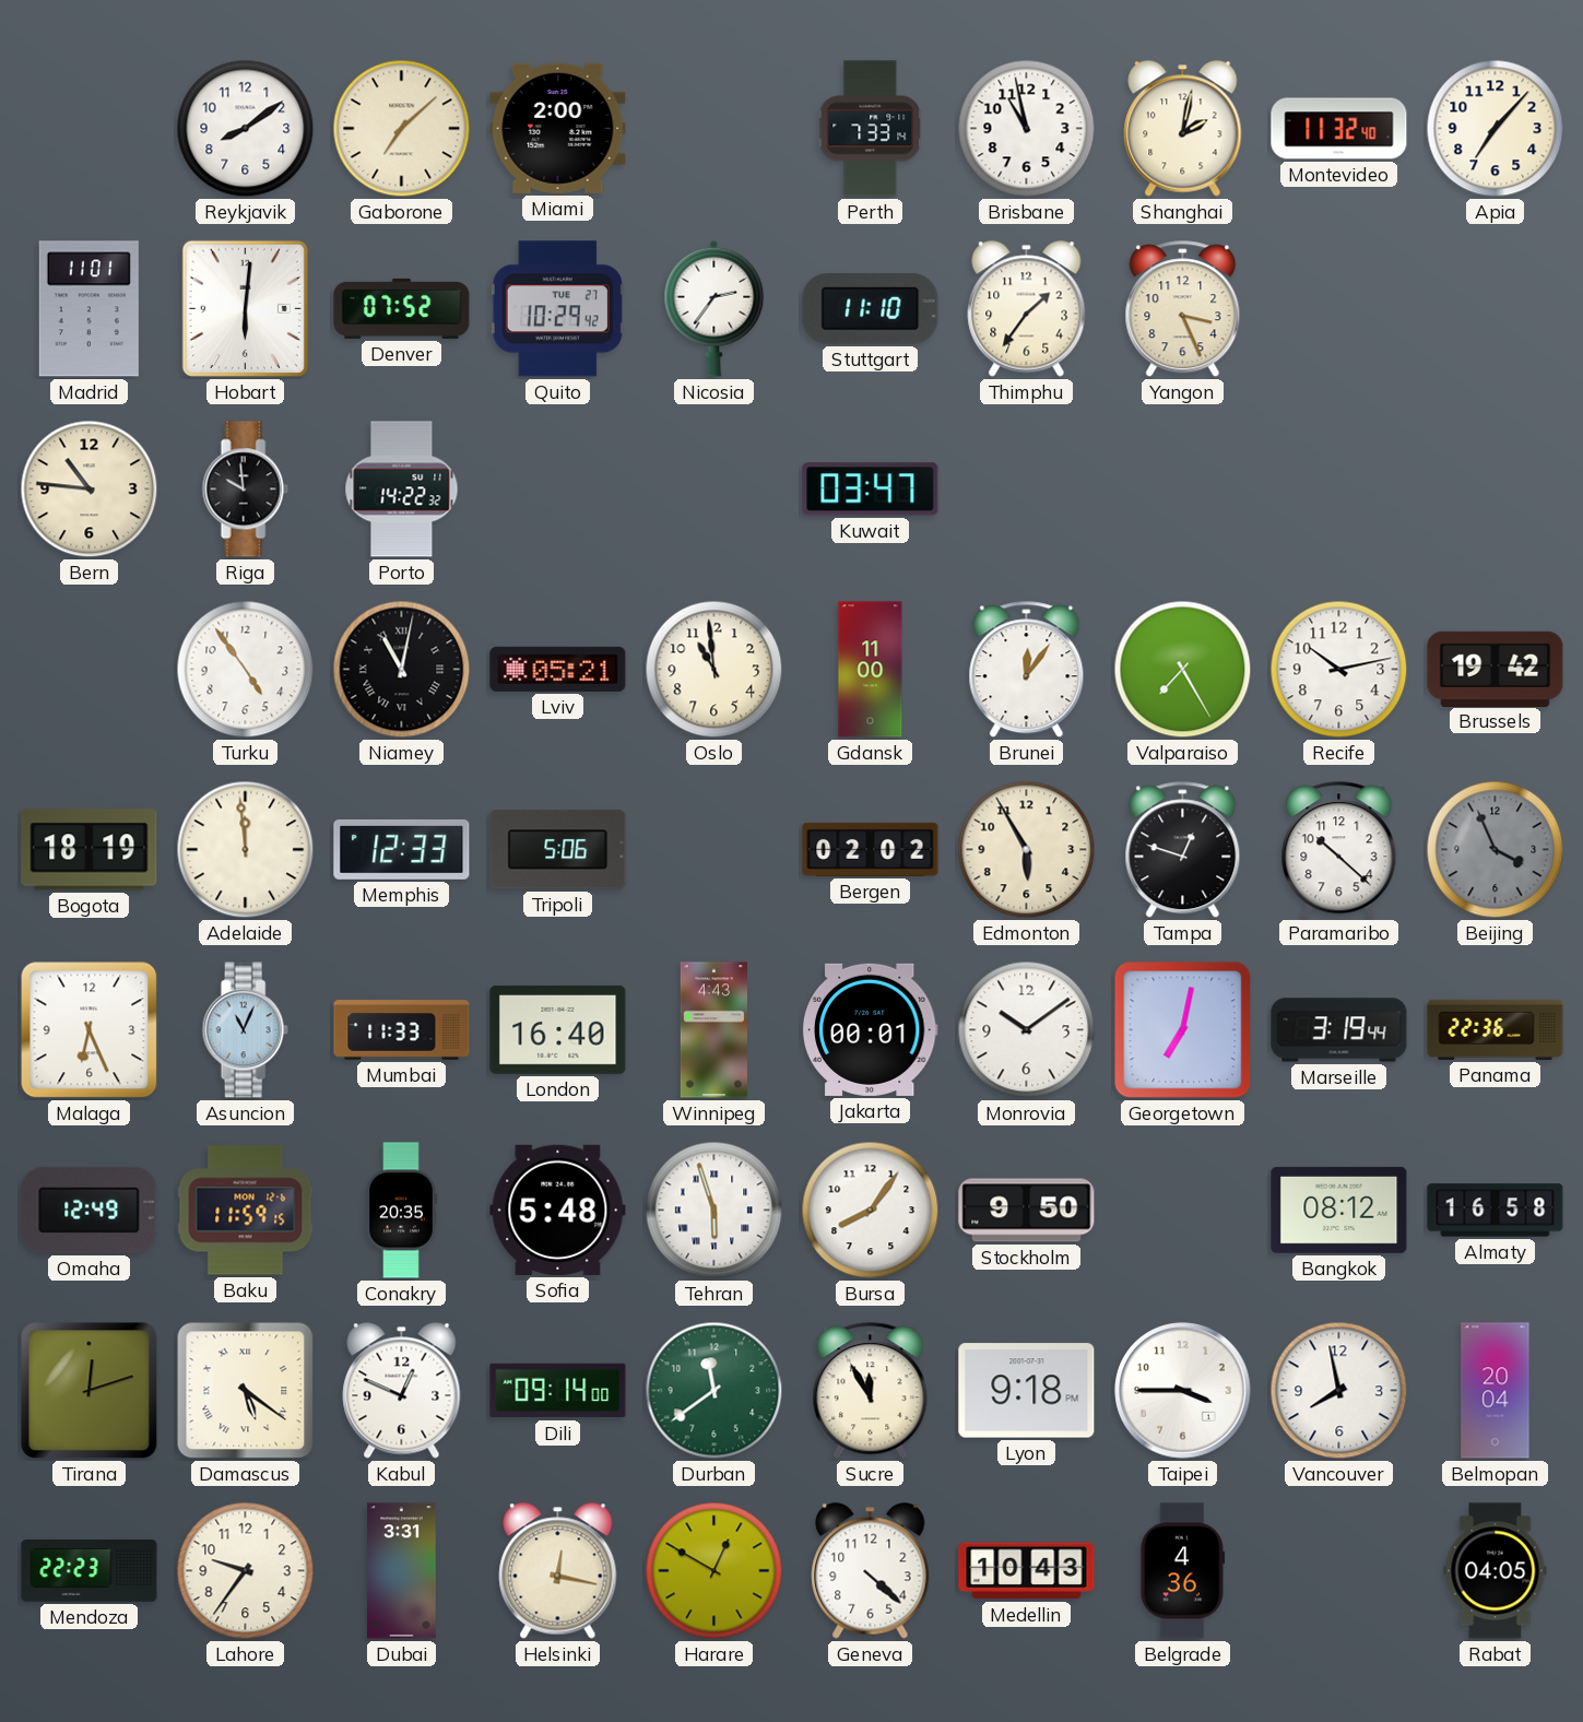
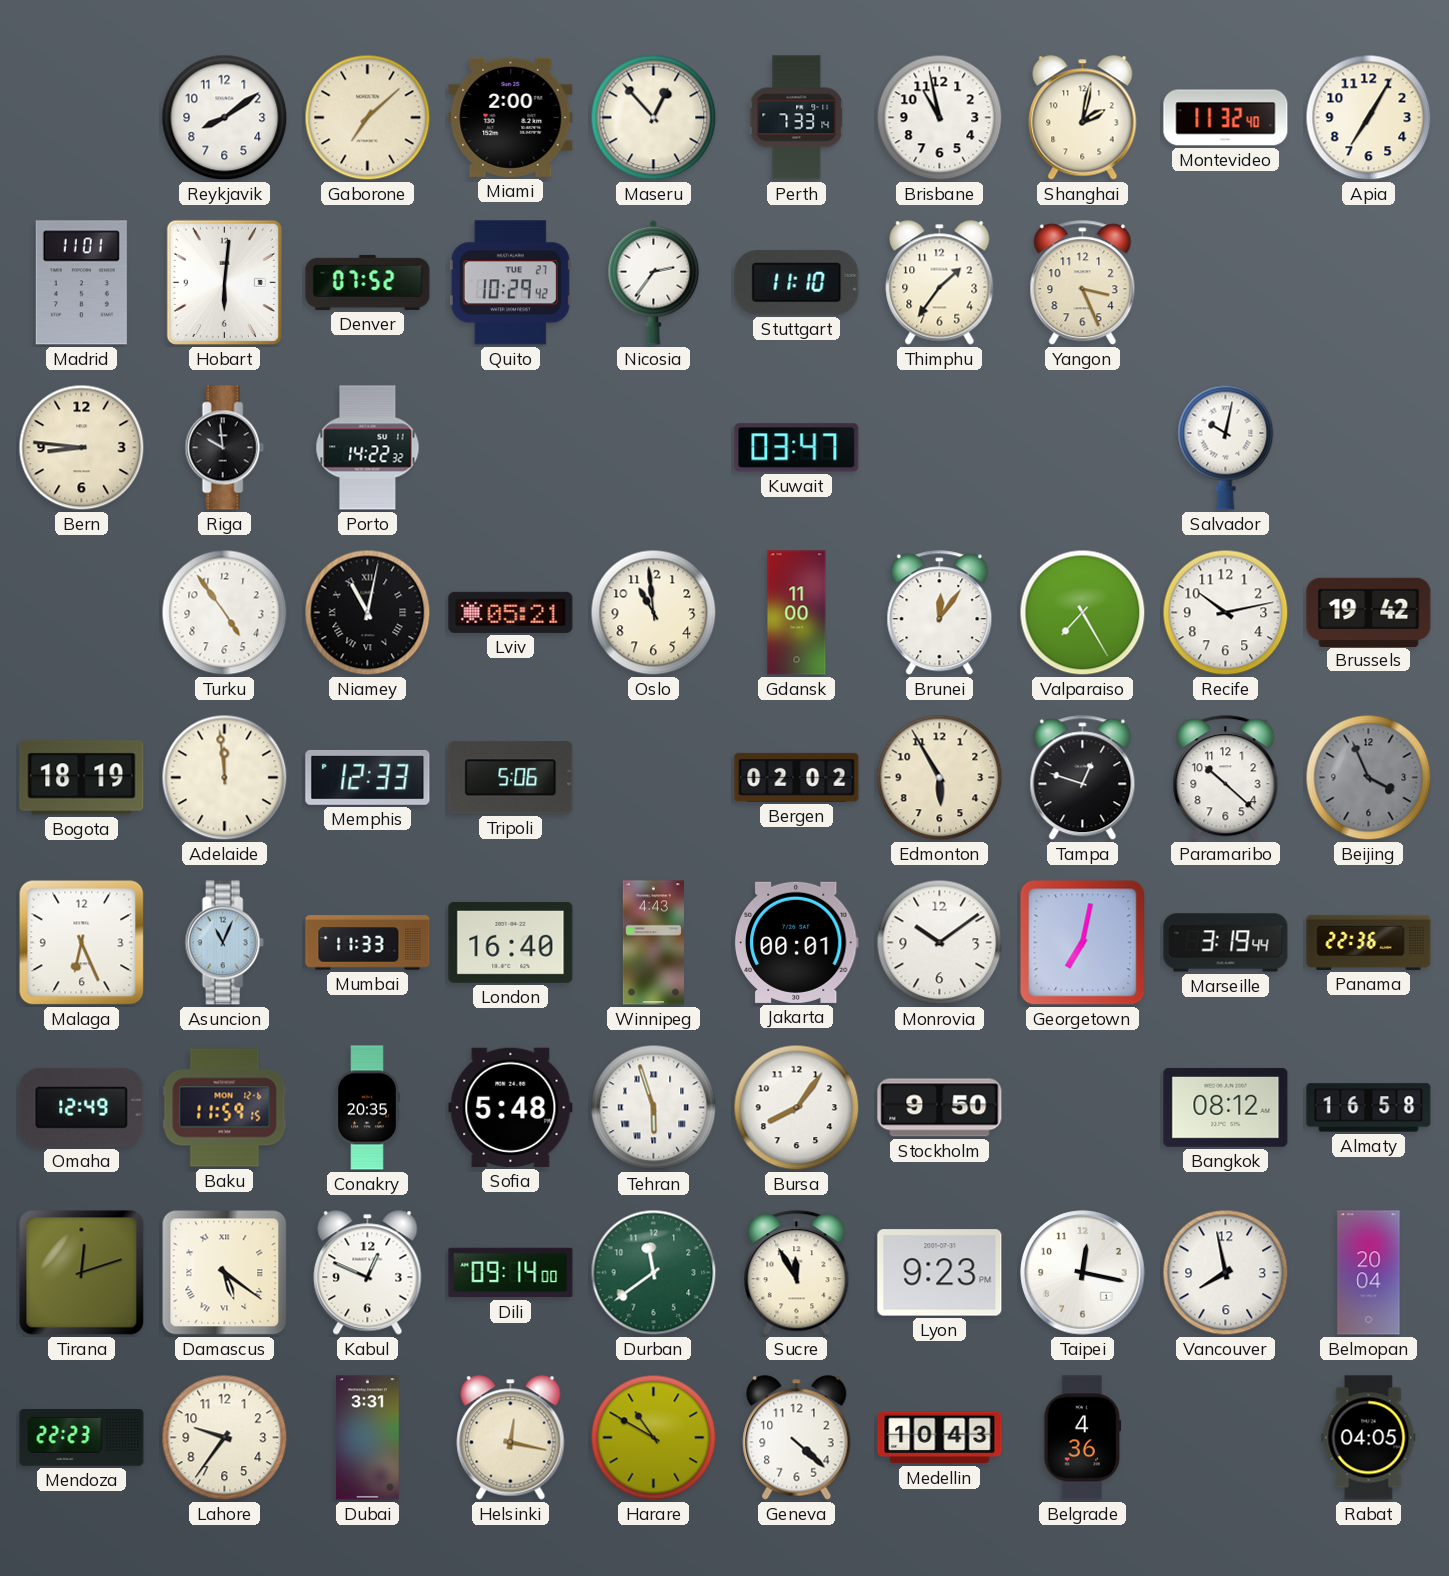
Maseru: none -> 12:53 (654, 118)
Apia: 7:07 -> 7:05 (1369, 118)
Bern: 10:46 -> 8:46 (82, 448)
Salvador: none -> 10:02 (1226, 447)
Lyon: 9:18 -> 9:23 (940, 1273)
Taipei: 3:45 -> 12:17 (1083, 1273)
Harare: 12:50 -> 10:50 (654, 1438)
